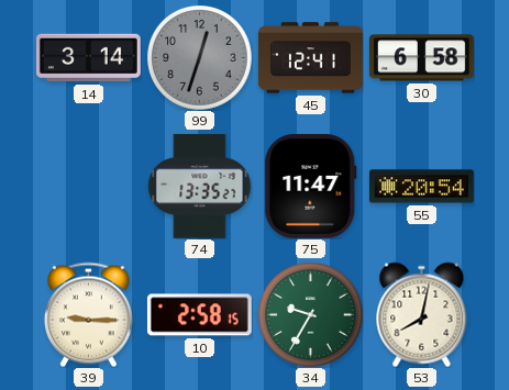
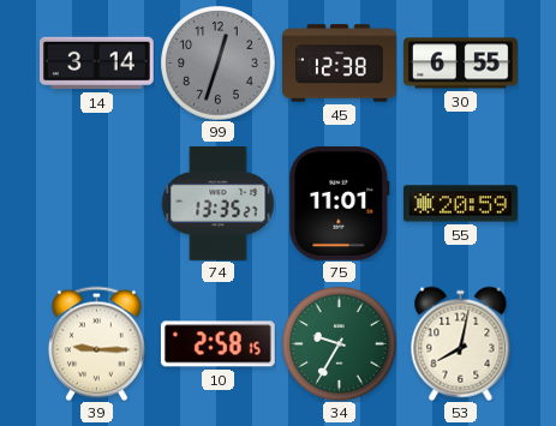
45: 12:41 -> 12:38 (340, 64)
30: 6:58 -> 6:55 (460, 64)
75: 11:47 -> 11:01 (340, 203)
55: 20:54 -> 20:59 (461, 204)
